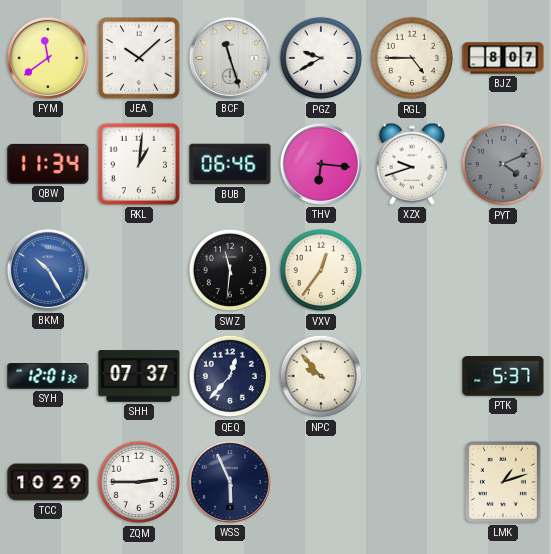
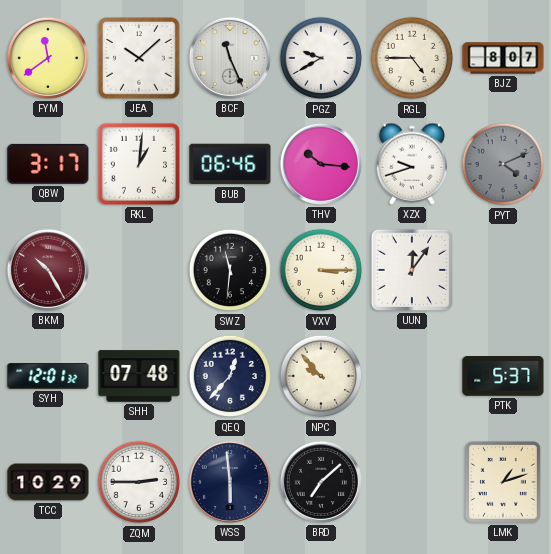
BCF: 11:27 -> 11:26 (230, 58)
QBW: 11:34 -> 3:17 (48, 164)
THV: 6:16 -> 10:16 (321, 164)
BKM dial: blue -> burgundy (48, 270)
VXV: 12:36 -> 3:15 (321, 270)
UUN: none -> 12:06 (412, 270)
SHH: 07:37 -> 07:48 (139, 376)
WSS: 5:56 -> 5:59 (230, 482)
BRD: none -> 7:08 (321, 482)
